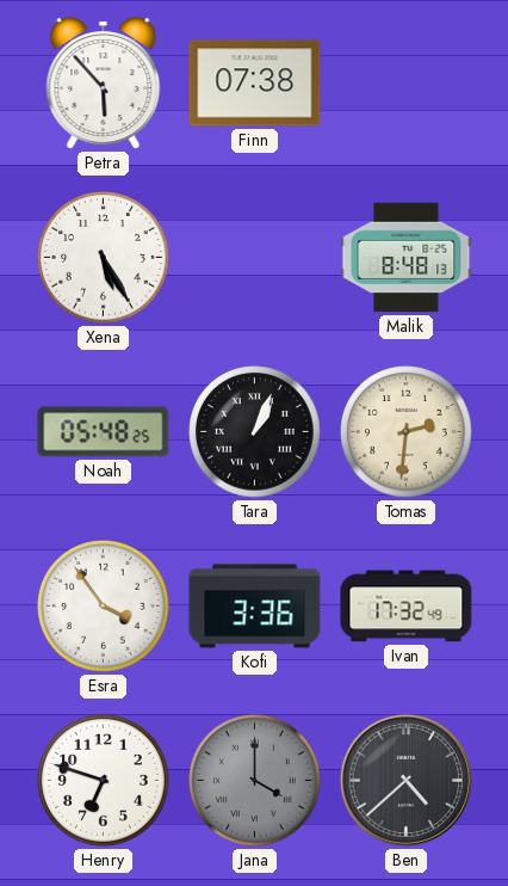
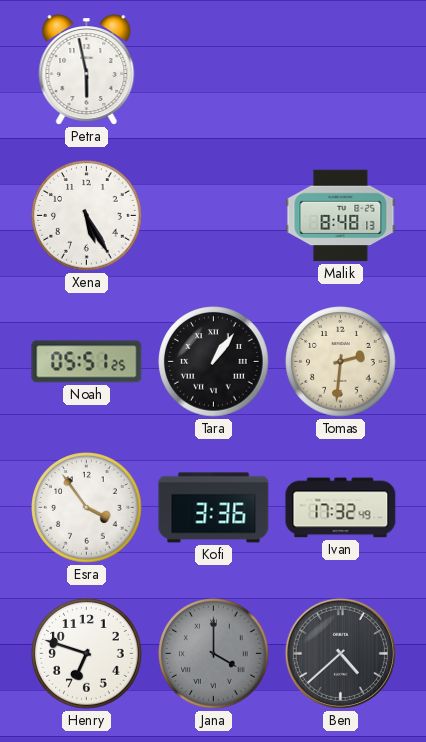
Petra: 5:53 -> 5:58 (87, 70)
Finn: 07:38 -> none (255, 84)
Noah: 05:48 -> 05:51 (87, 362)
Tara: 1:04 -> 1:06 (214, 362)
